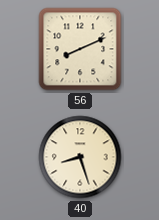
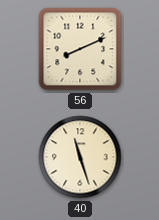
40: 8:27 -> 11:27 (80, 157)
